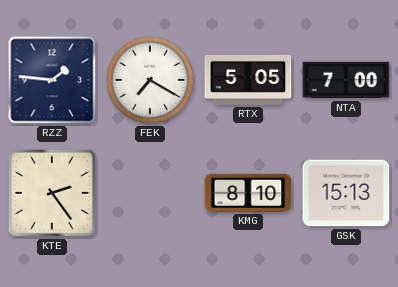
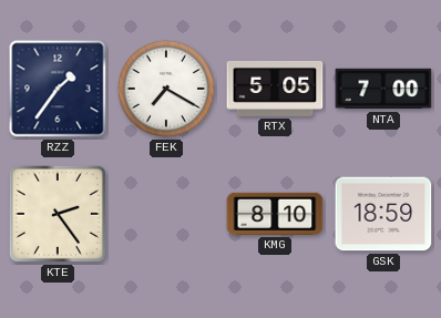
RZZ: 1:46 -> 1:36 (58, 89)
GSK: 15:13 -> 18:59 (383, 214)
